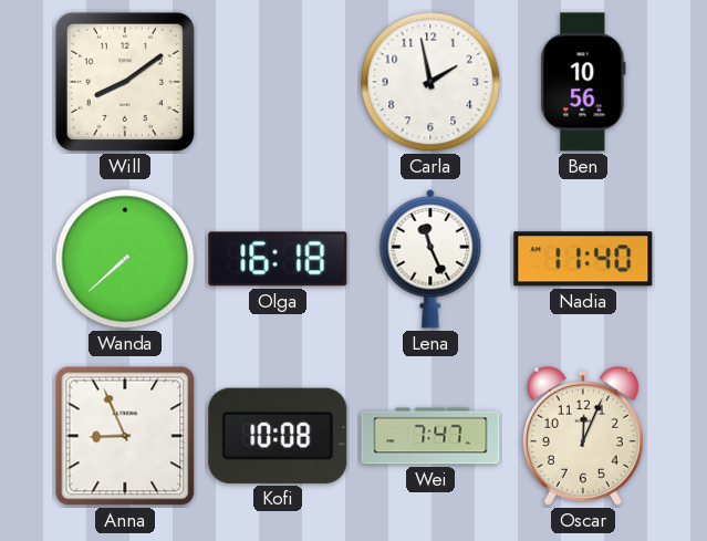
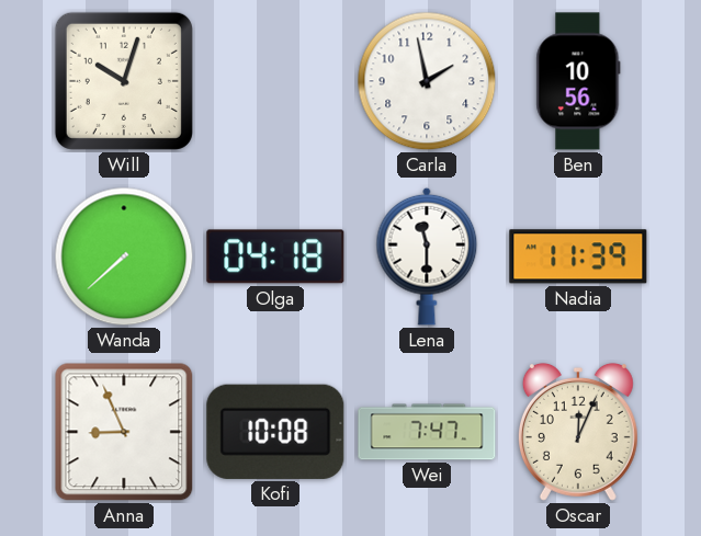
Will: 8:09 -> 10:03 (124, 81)
Olga: 16:18 -> 04:18 (275, 256)
Lena: 11:26 -> 11:30 (427, 256)
Nadia: 11:40 -> 11:39 (578, 256)
